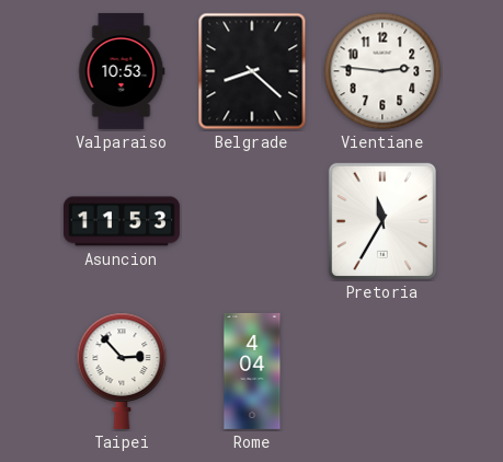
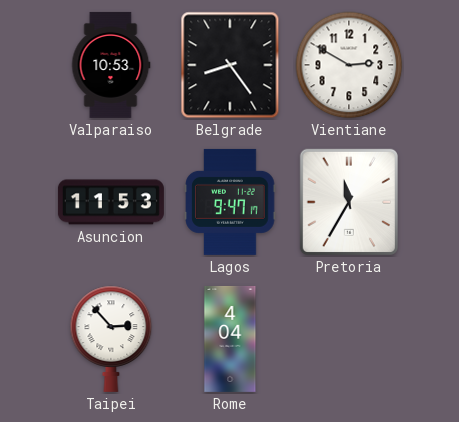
Belgrade: 8:22 -> 8:24 (230, 65)
Vientiane: 2:46 -> 2:50 (349, 65)
Lagos: none -> 9:47 (230, 202)
